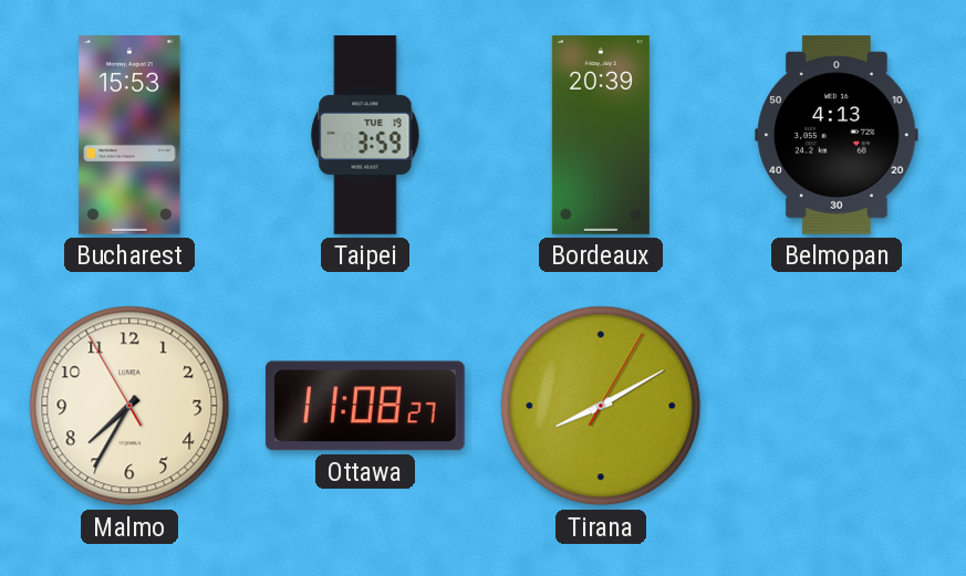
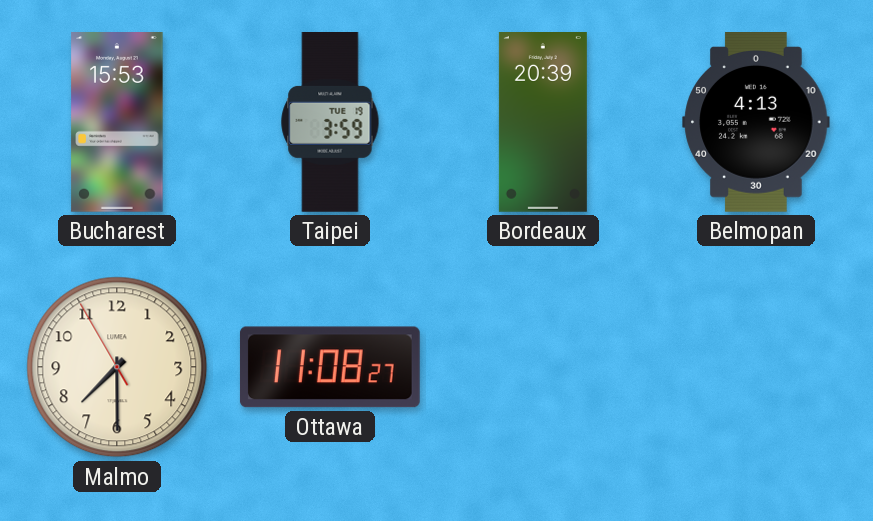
Malmo: 7:34 -> 7:29 (117, 367)
Tirana: 8:10 -> none (601, 406)
